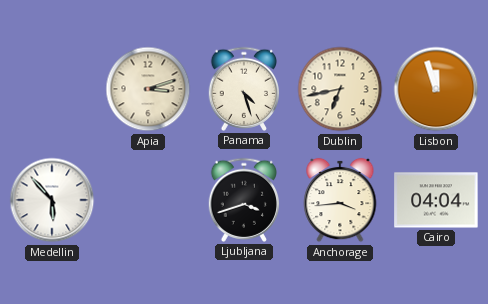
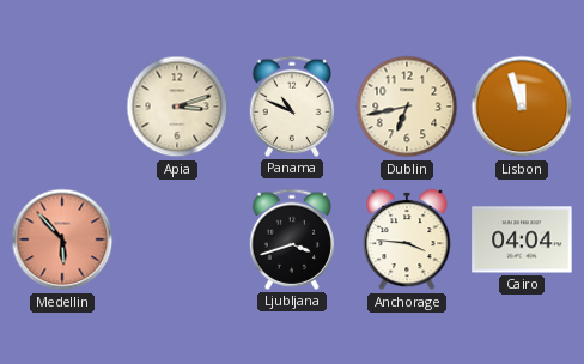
Panama: 4:27 -> 10:49 (292, 107)
Medellin dial: white -> salmon (62, 239)
Anchorage: 3:44 -> 3:46 (407, 239)
